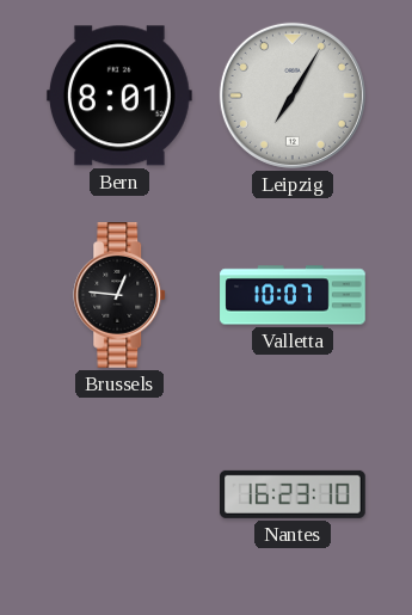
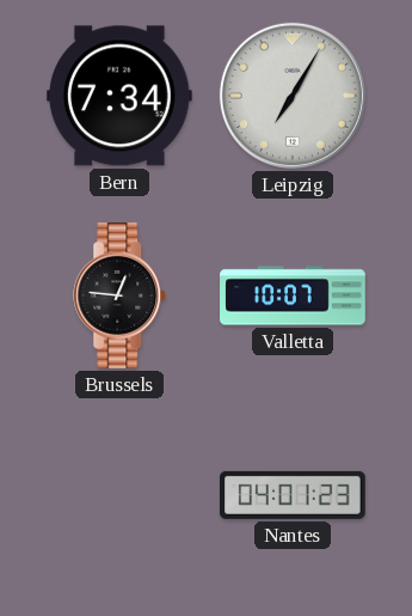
Bern: 8:01 -> 7:34 (119, 96)
Nantes: 16:23 -> 04:01 (294, 495)
